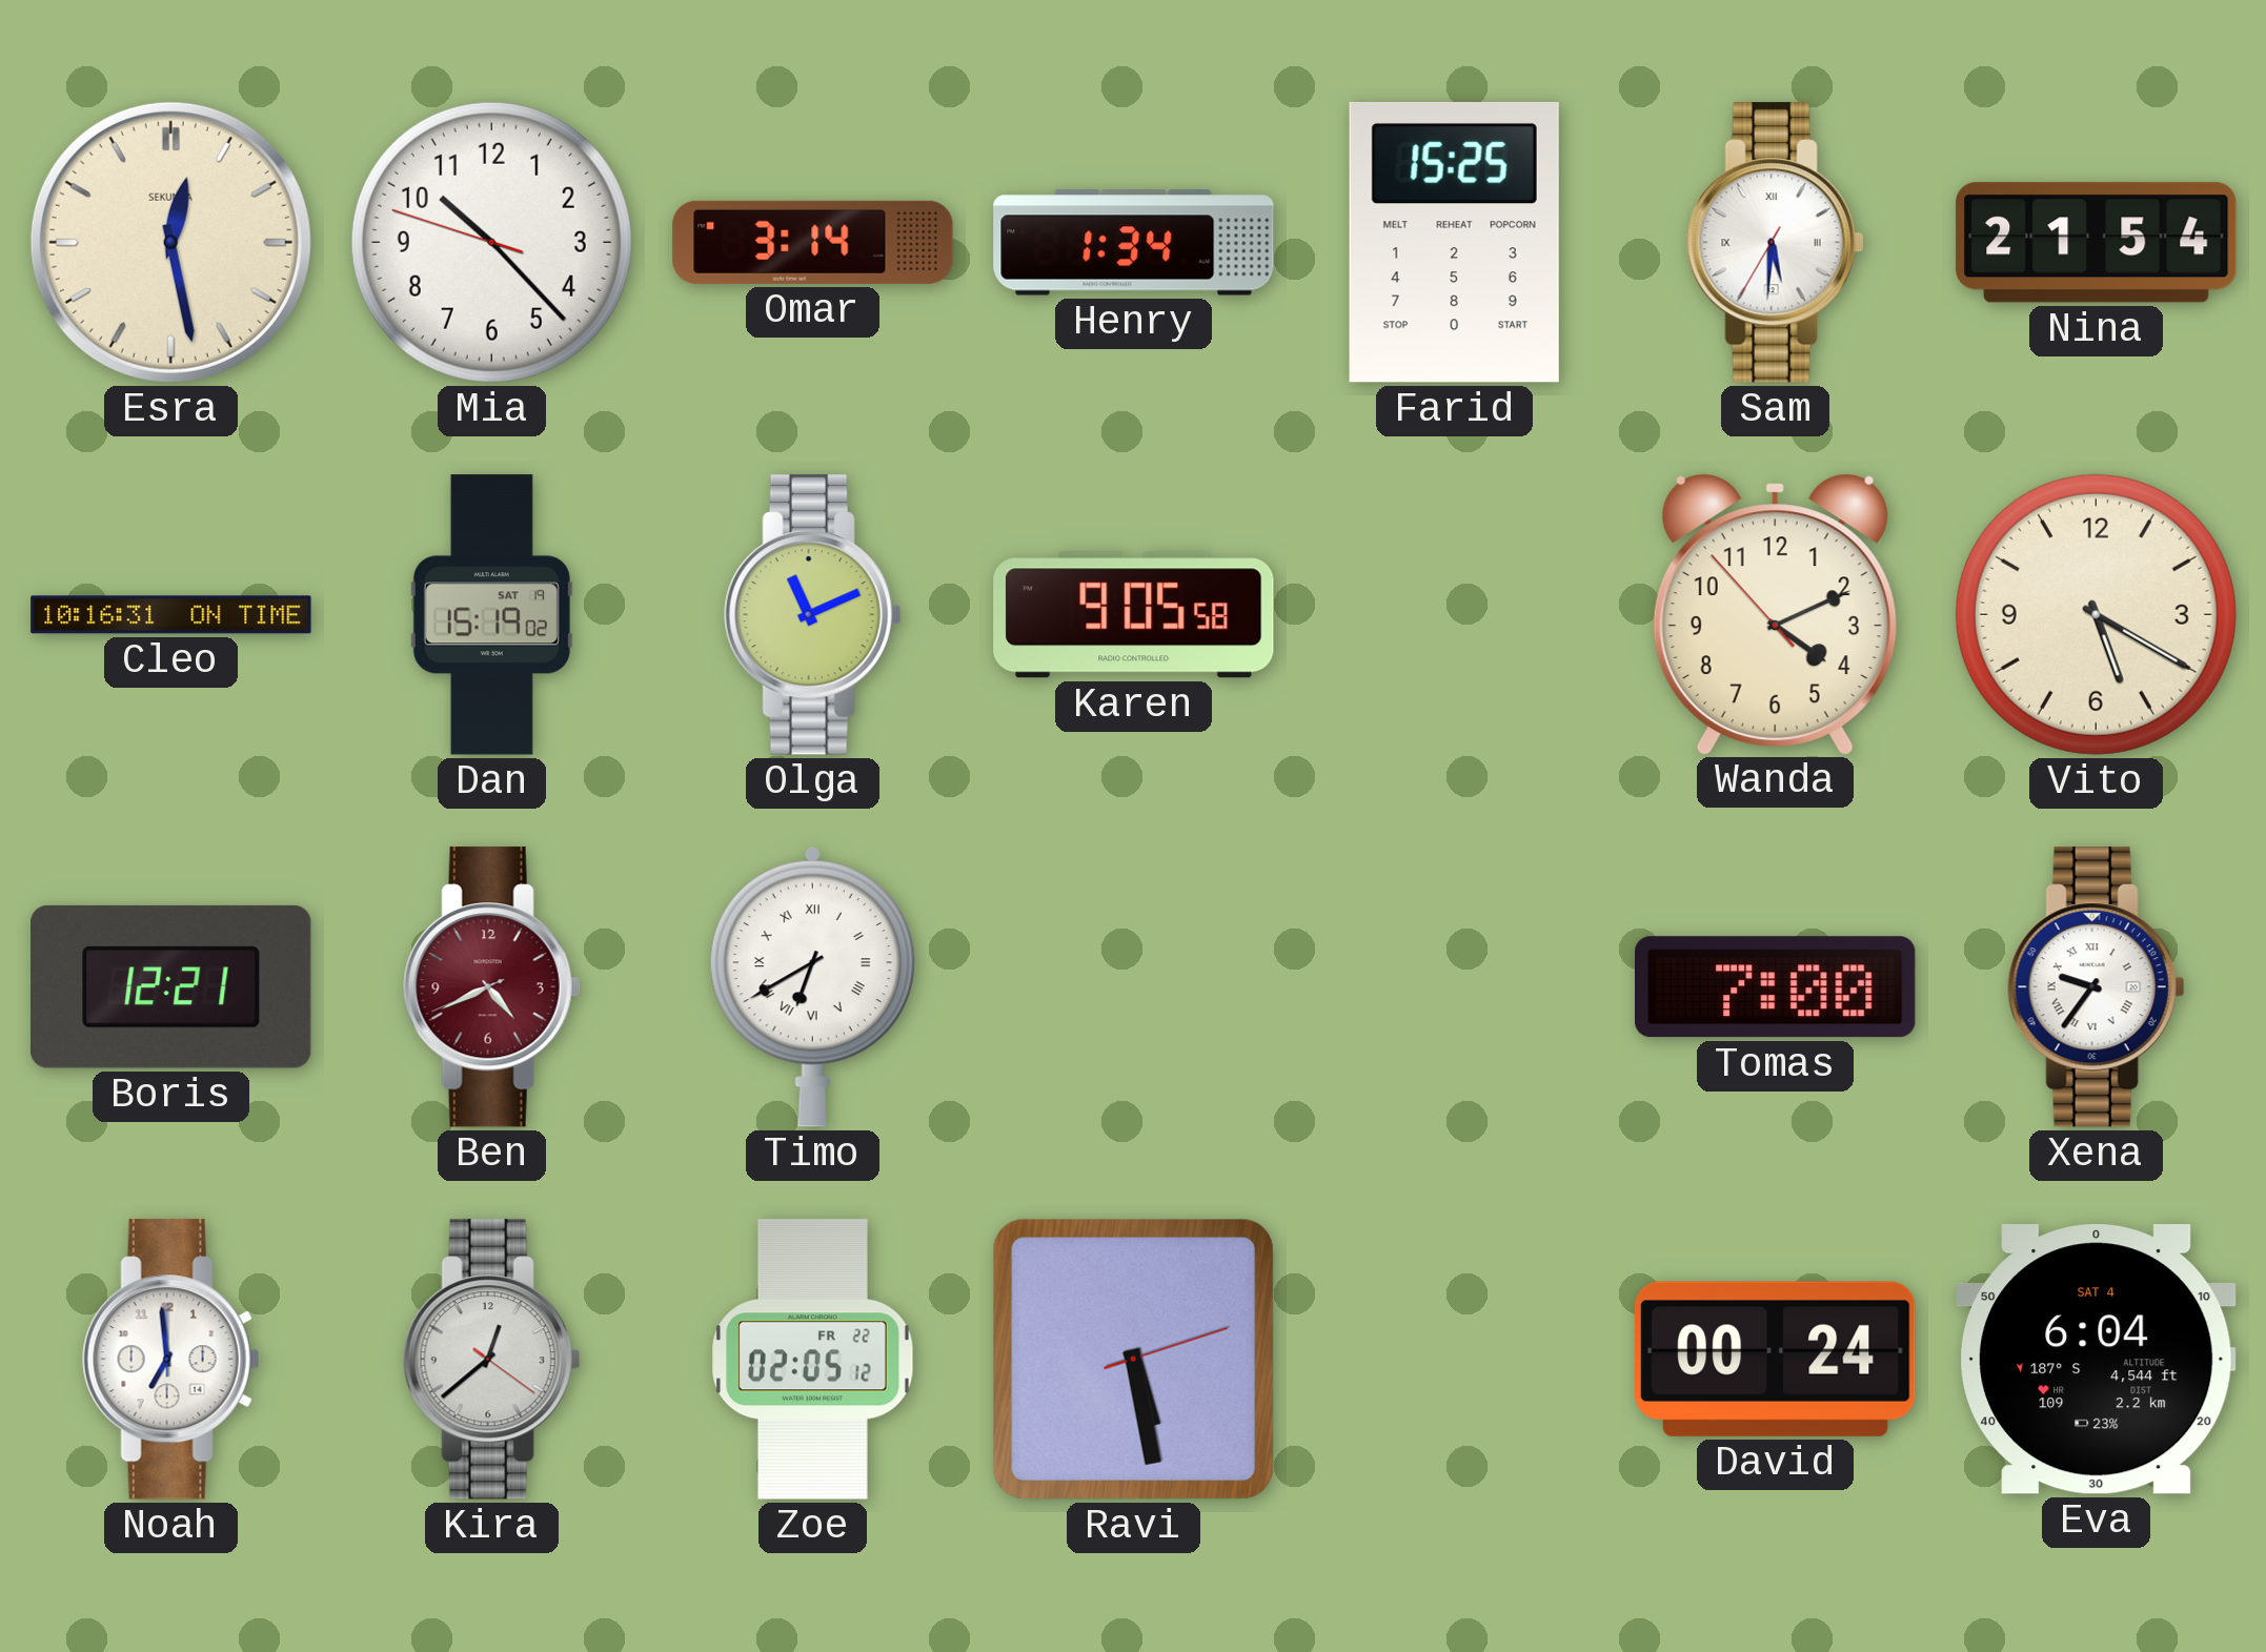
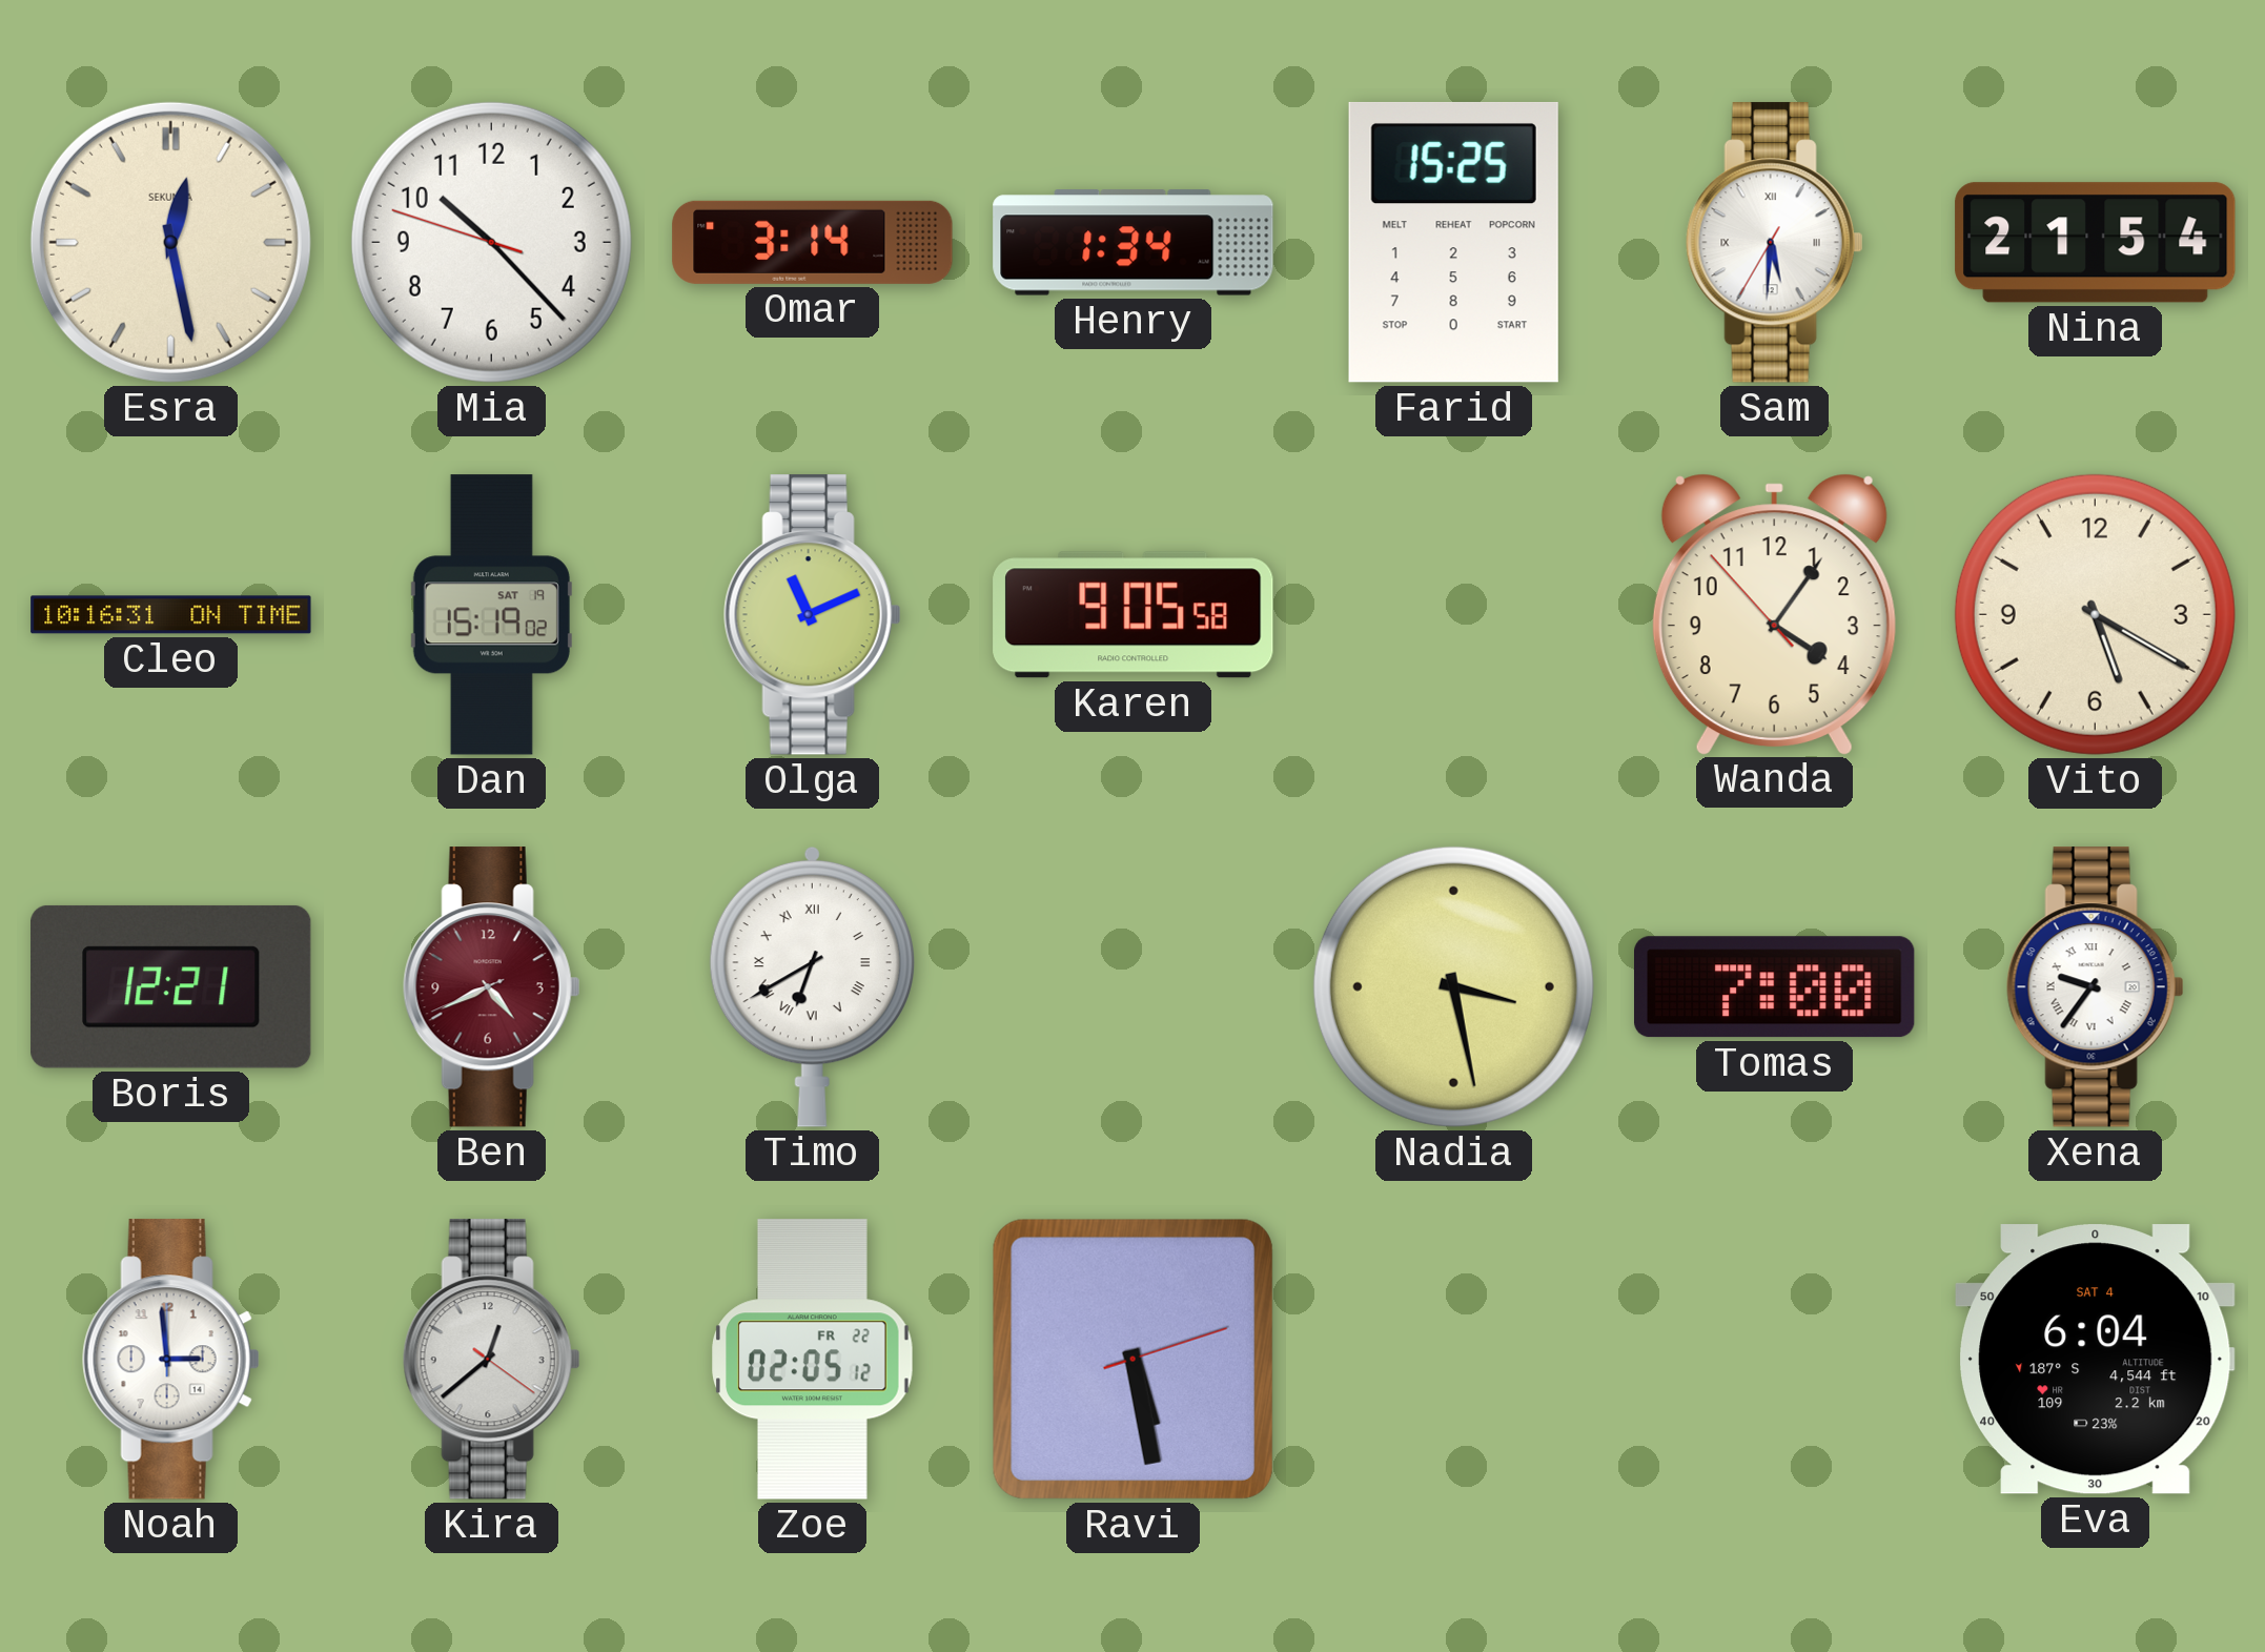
Wanda: 4:10 -> 4:05 (1774, 614)
Nadia: none -> 3:28 (1453, 986)
Noah: 6:59 -> 2:59 (170, 1360)
David: 00:24 -> none (1775, 1359)
